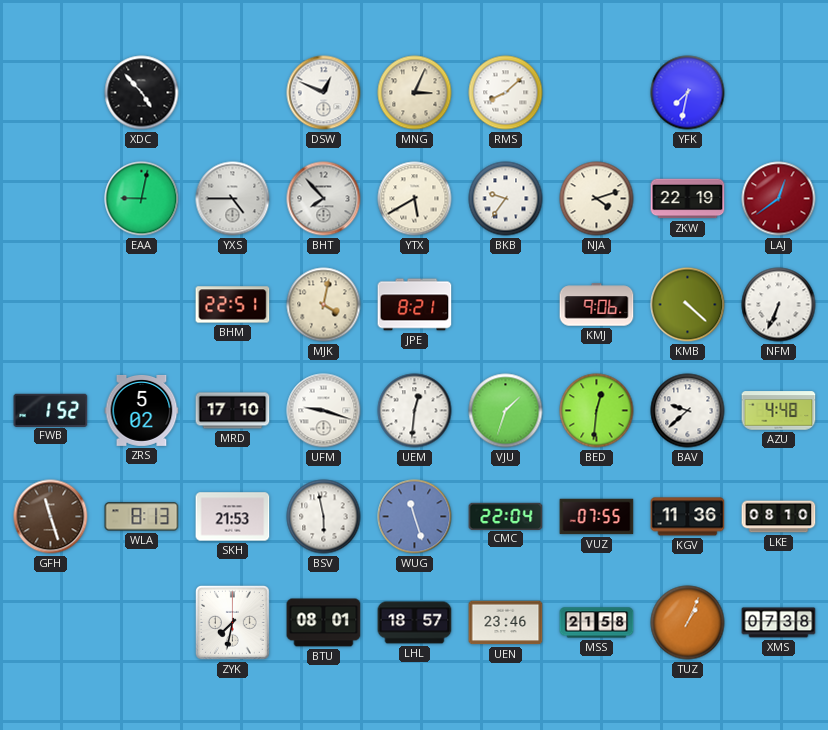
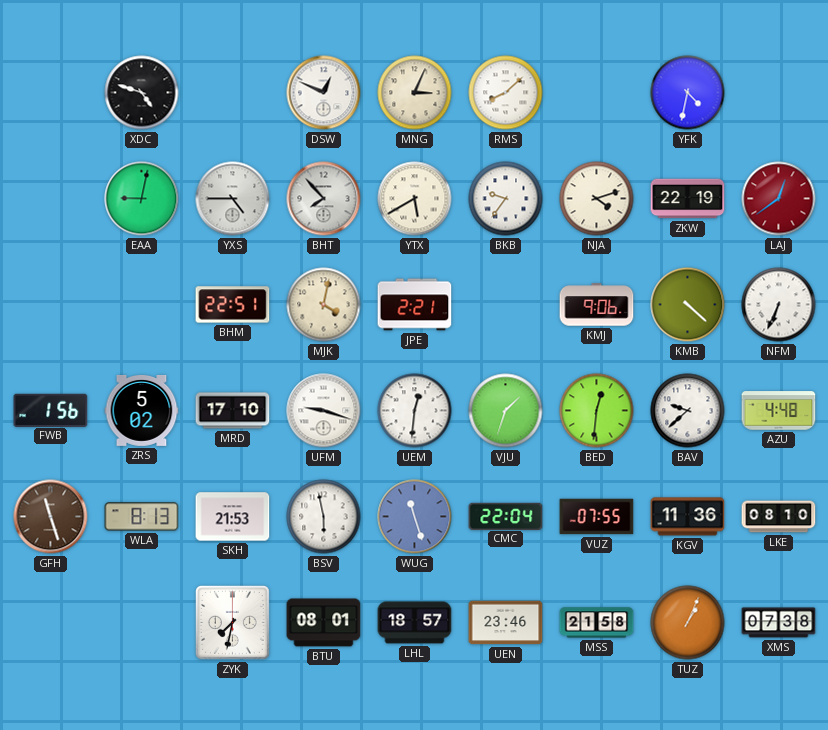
XDC: 4:53 -> 4:48 (142, 93)
YFK: 7:32 -> 4:32 (688, 93)
JPE: 8:21 -> 2:21 (415, 305)
FWB: 1:52 -> 1:56 (51, 410)
